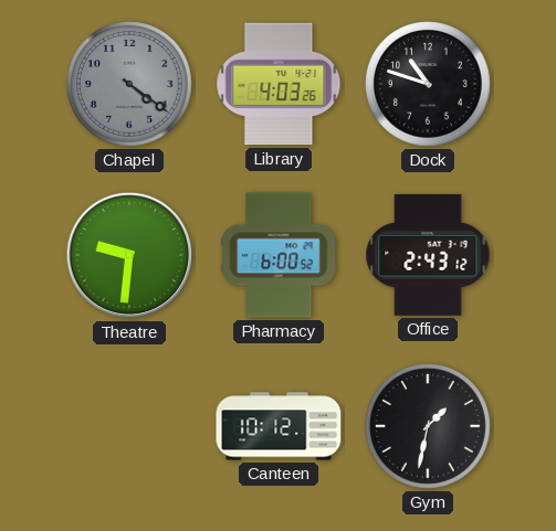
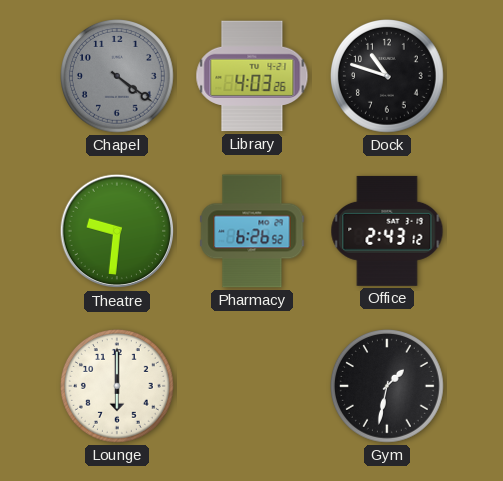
Pharmacy: 6:00 -> 6:26 (252, 231)
Lounge: none -> 6:00 (118, 387)
Canteen: 10:12 -> none (279, 426)
